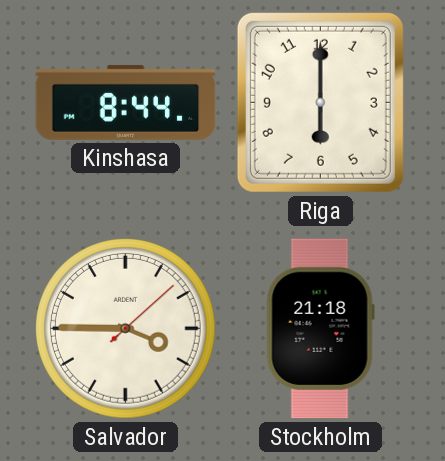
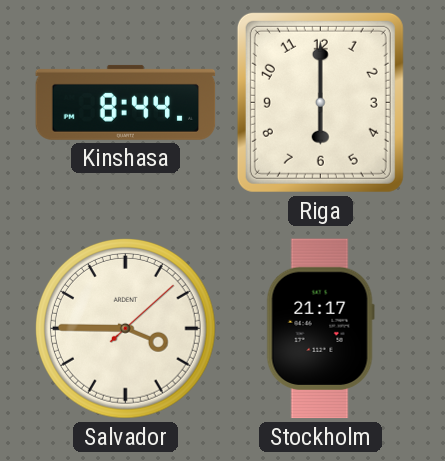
Stockholm: 21:18 -> 21:17 (320, 329)
